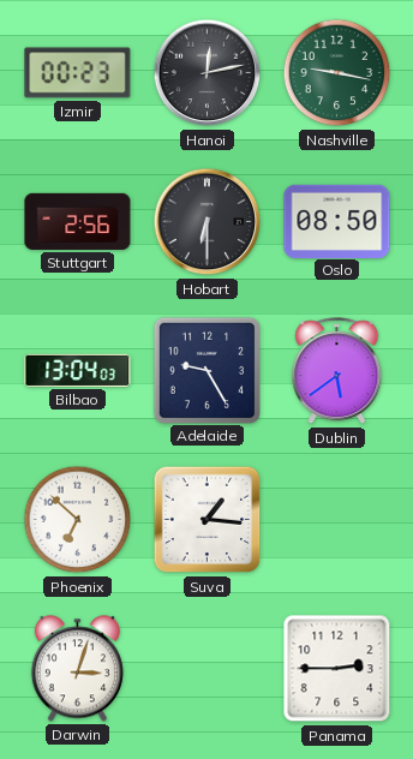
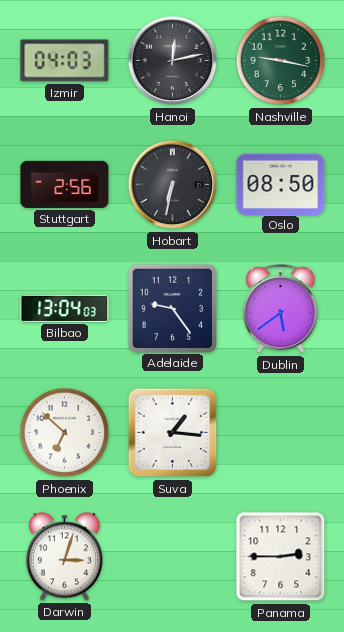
Izmir: 00:23 -> 04:03 (65, 61)
Hobart: 6:30 -> 6:32 (173, 185)
Adelaide: 9:25 -> 9:24 (172, 308)
